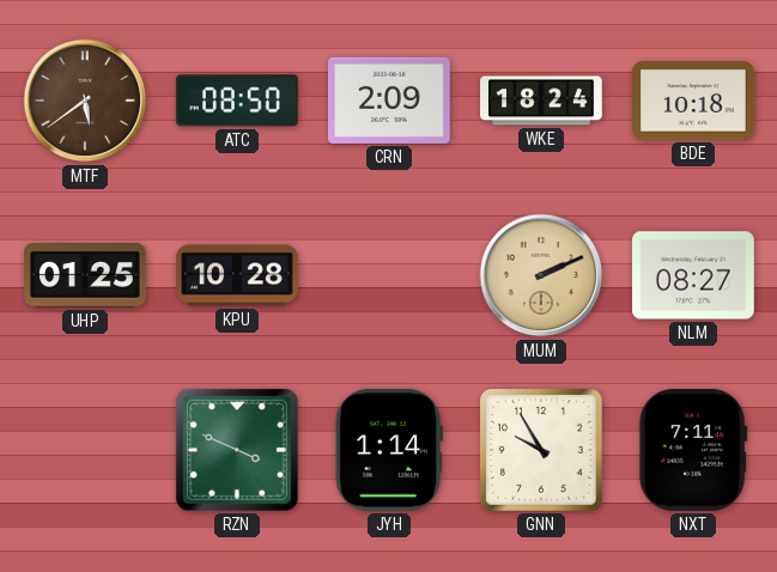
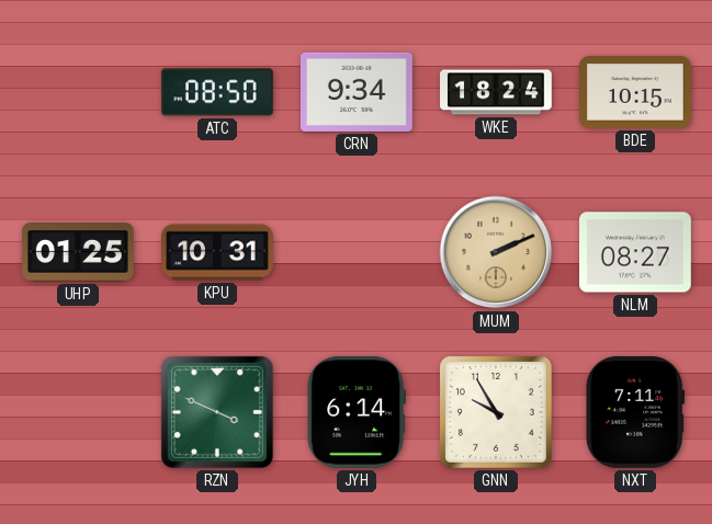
MTF: 5:39 -> none (85, 101)
CRN: 2:09 -> 9:34 (358, 92)
BDE: 10:18 -> 10:15 (636, 92)
KPU: 10:28 -> 10:31 (218, 252)
JYH: 1:14 -> 6:14 (357, 412)
